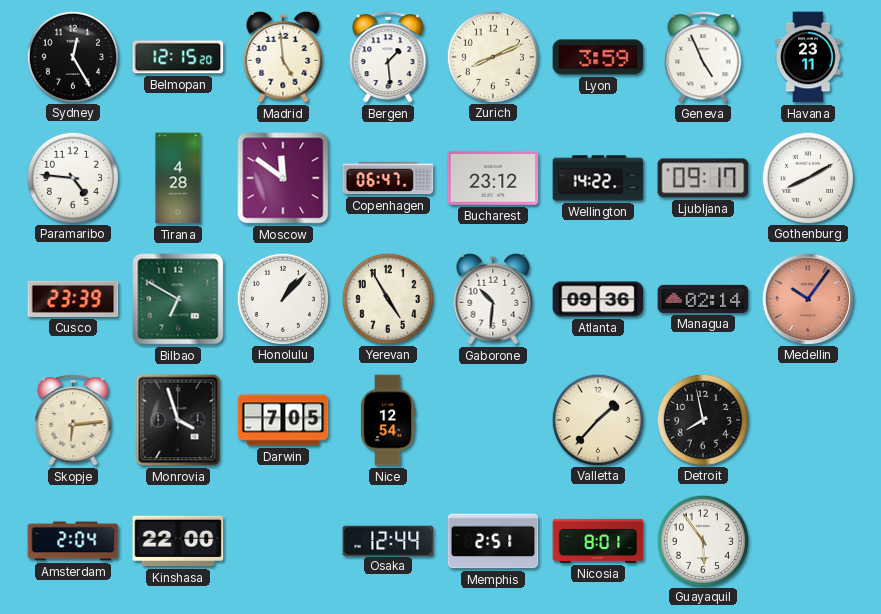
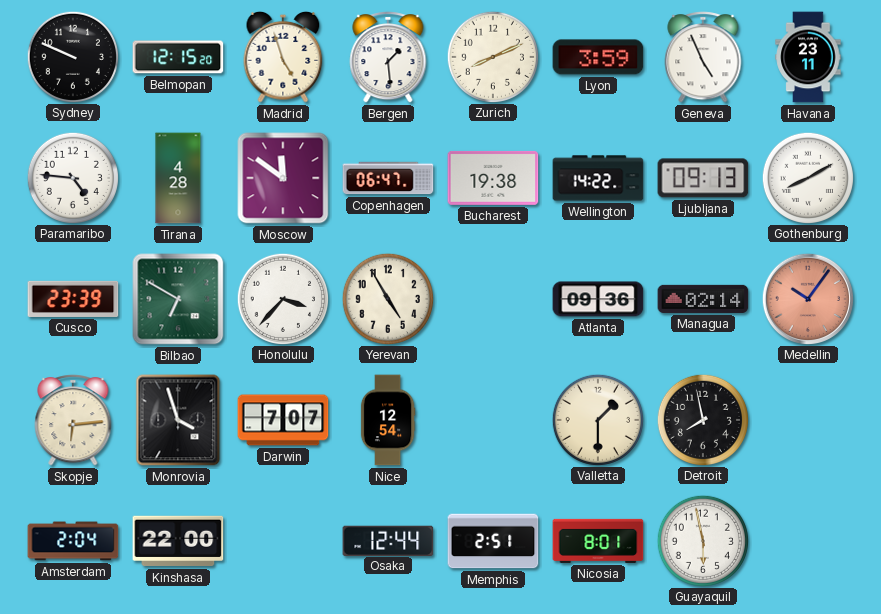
Sydney: 12:25 -> 9:49 (72, 56)
Madrid: 4:59 -> 4:57 (283, 57)
Bucharest: 23:12 -> 19:38 (493, 178)
Ljubljana: 09:17 -> 09:13 (703, 178)
Honolulu: 1:07 -> 3:37 (282, 298)
Gaborone: 10:31 -> none (493, 299)
Darwin: 7:05 -> 7:07 (283, 420)
Valletta: 1:37 -> 1:30 (597, 419)
Guayaquil: 5:54 -> 5:58 (702, 540)
